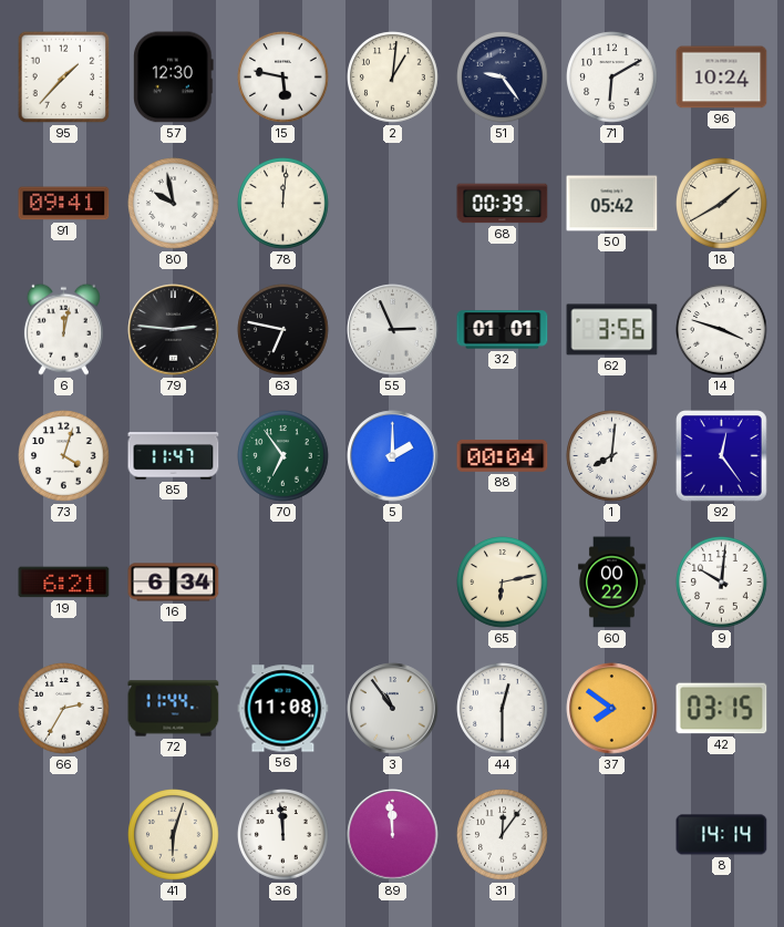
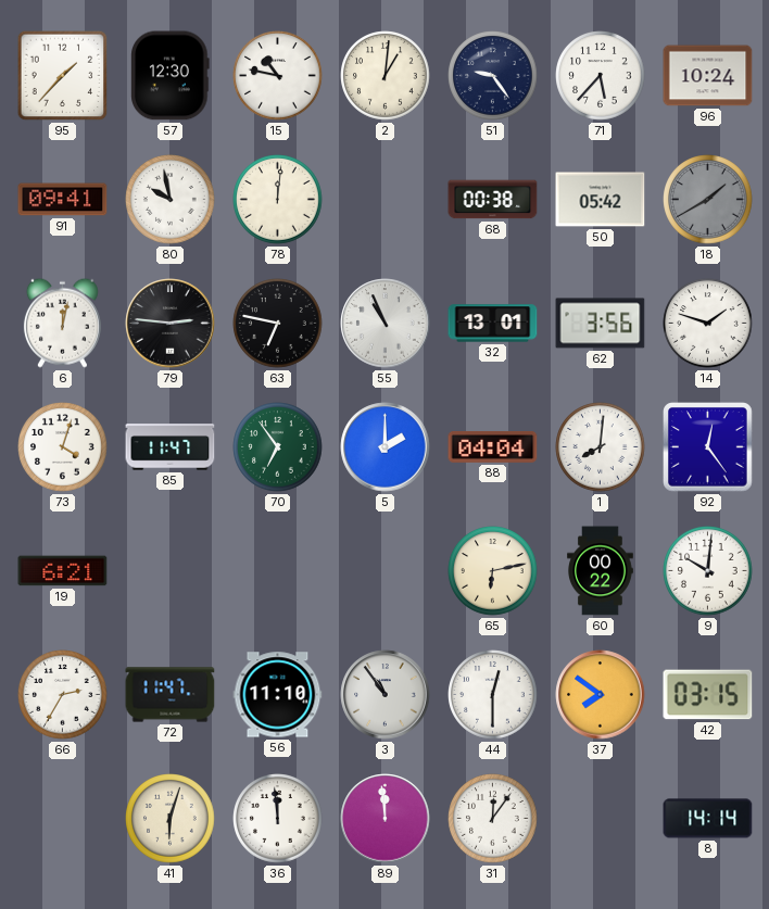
15: 5:47 -> 10:47 (278, 76)
71: 6:10 -> 5:37 (601, 76)
68: 00:39 -> 00:38 (493, 200)
18 dial: cream -> grey (708, 200)
55: 2:56 -> 10:56 (386, 324)
32: 01:01 -> 13:01 (493, 324)
14: 3:48 -> 1:48 (708, 324)
88: 00:04 -> 04:04 (493, 446)
16: 6:34 -> none (174, 583)
72: 11:44 -> 11:47 (171, 695)
56: 11:08 -> 11:10 (278, 695)
